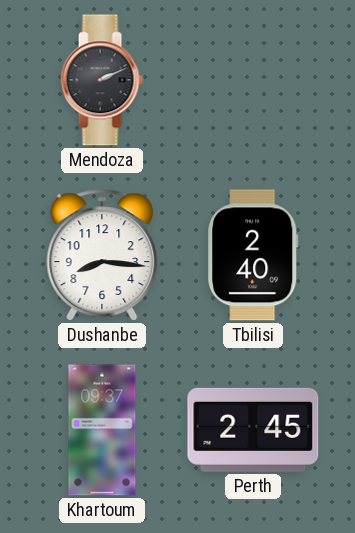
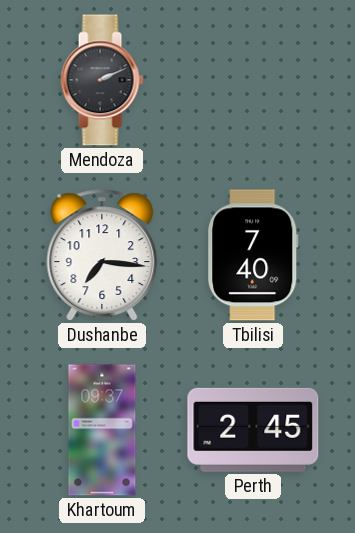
Dushanbe: 8:16 -> 7:16 (102, 255)
Tbilisi: 2:40 -> 7:40 (253, 255)
